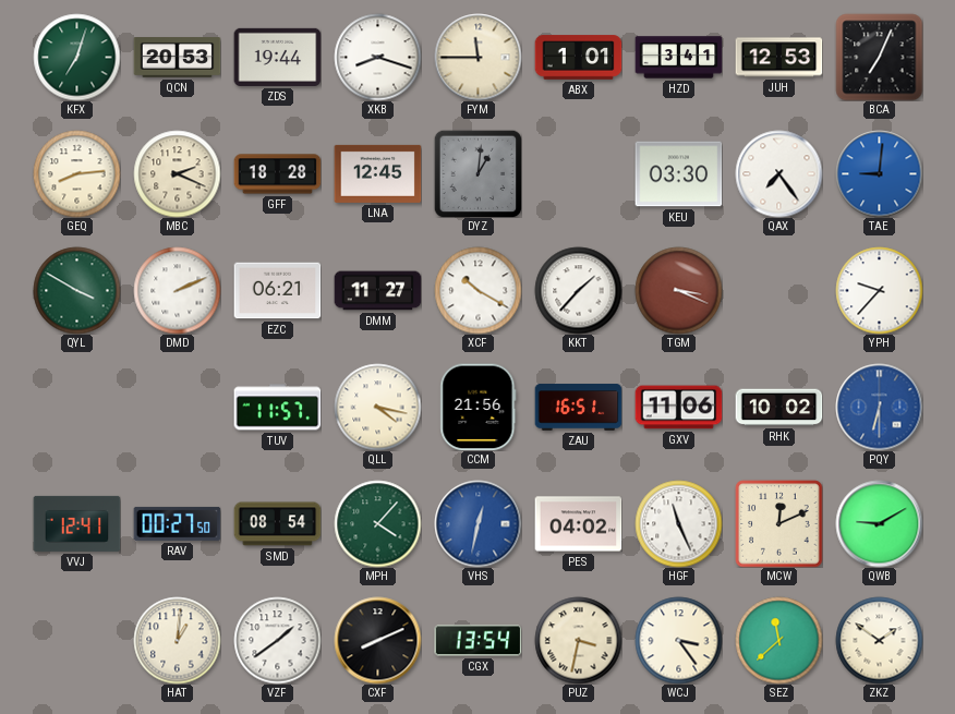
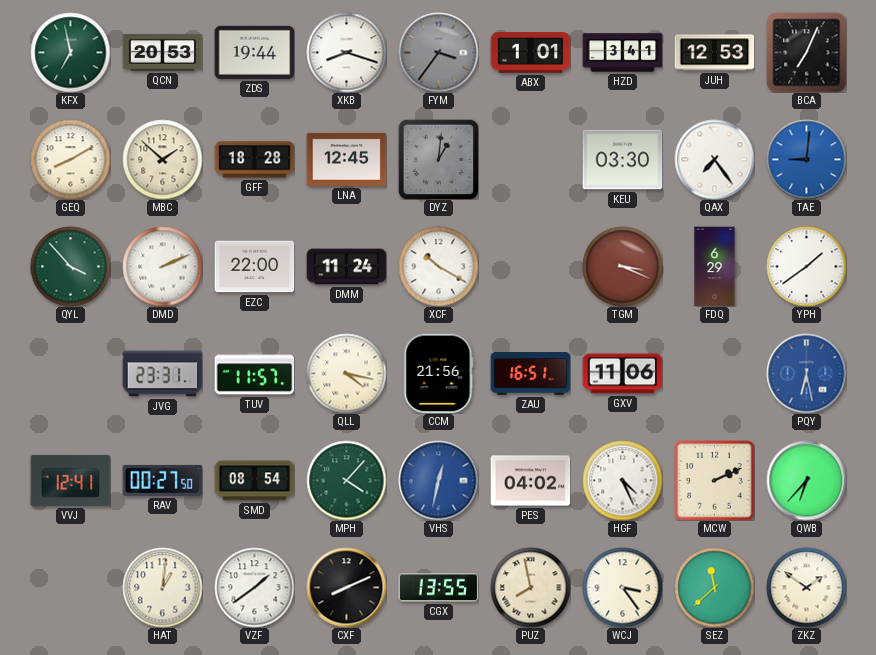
KFX: 7:03 -> 6:58 (70, 52)
FYM: 11:45 -> 3:36 (438, 52)
FYM dial: cream -> grey (438, 52)
GEQ: 8:14 -> 8:10 (70, 159)
MBC: 2:19 -> 1:52 (162, 159)
QYL: 3:50 -> 3:53 (70, 266)
EZC: 06:21 -> 22:00 (254, 267)
DMM: 11:27 -> 11:24 (346, 267)
KKT: 1:37 -> none (578, 290)
FDQ: none -> 6:29 (715, 266)
YPH: 9:37 -> 1:39 (806, 266)
JVG: none -> 23:31 (162, 374)
RHK: 10:02 -> none (778, 408)
PQY: 6:30 -> 6:28 (806, 373)
HGF: 11:26 -> 4:26 (622, 480)
MCW: 12:11 -> 2:11 (714, 480)
QWB: 9:10 -> 6:37 (806, 480)
CGX: 13:54 -> 13:55 (438, 588)
PUZ: 3:32 -> 7:58 (530, 587)
